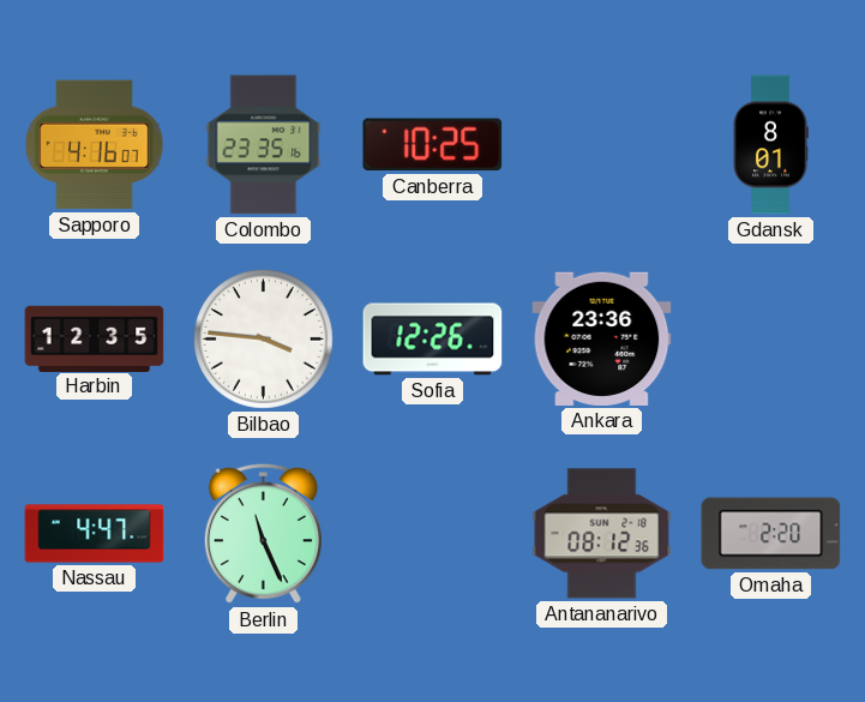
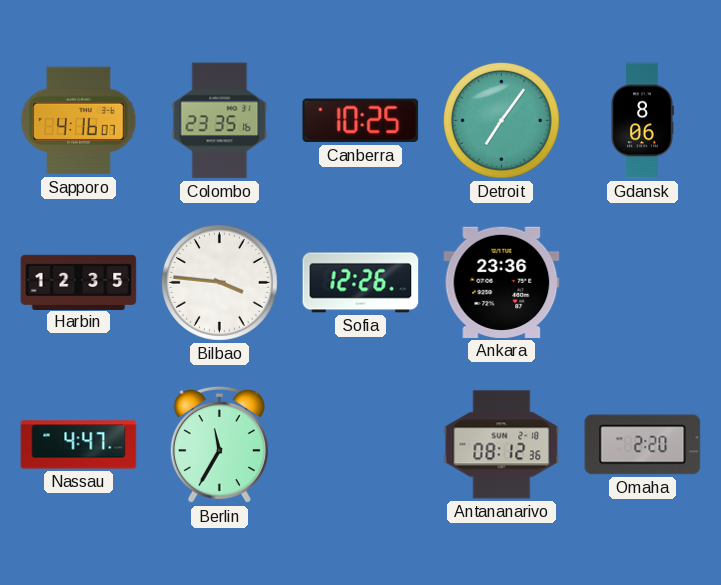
Detroit: none -> 7:06 (502, 121)
Gdansk: 8:01 -> 8:06 (642, 121)
Berlin: 11:26 -> 11:35 (219, 445)
